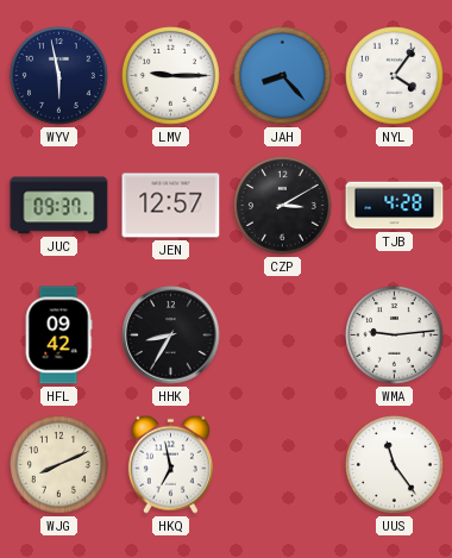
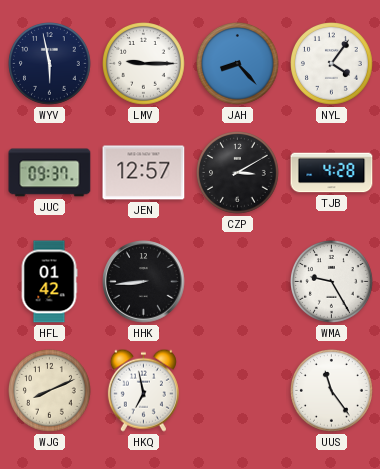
HFL: 09:42 -> 01:42 (49, 282)
HHK: 8:35 -> 8:44 (144, 282)
WMA: 9:14 -> 9:25 (332, 282)
